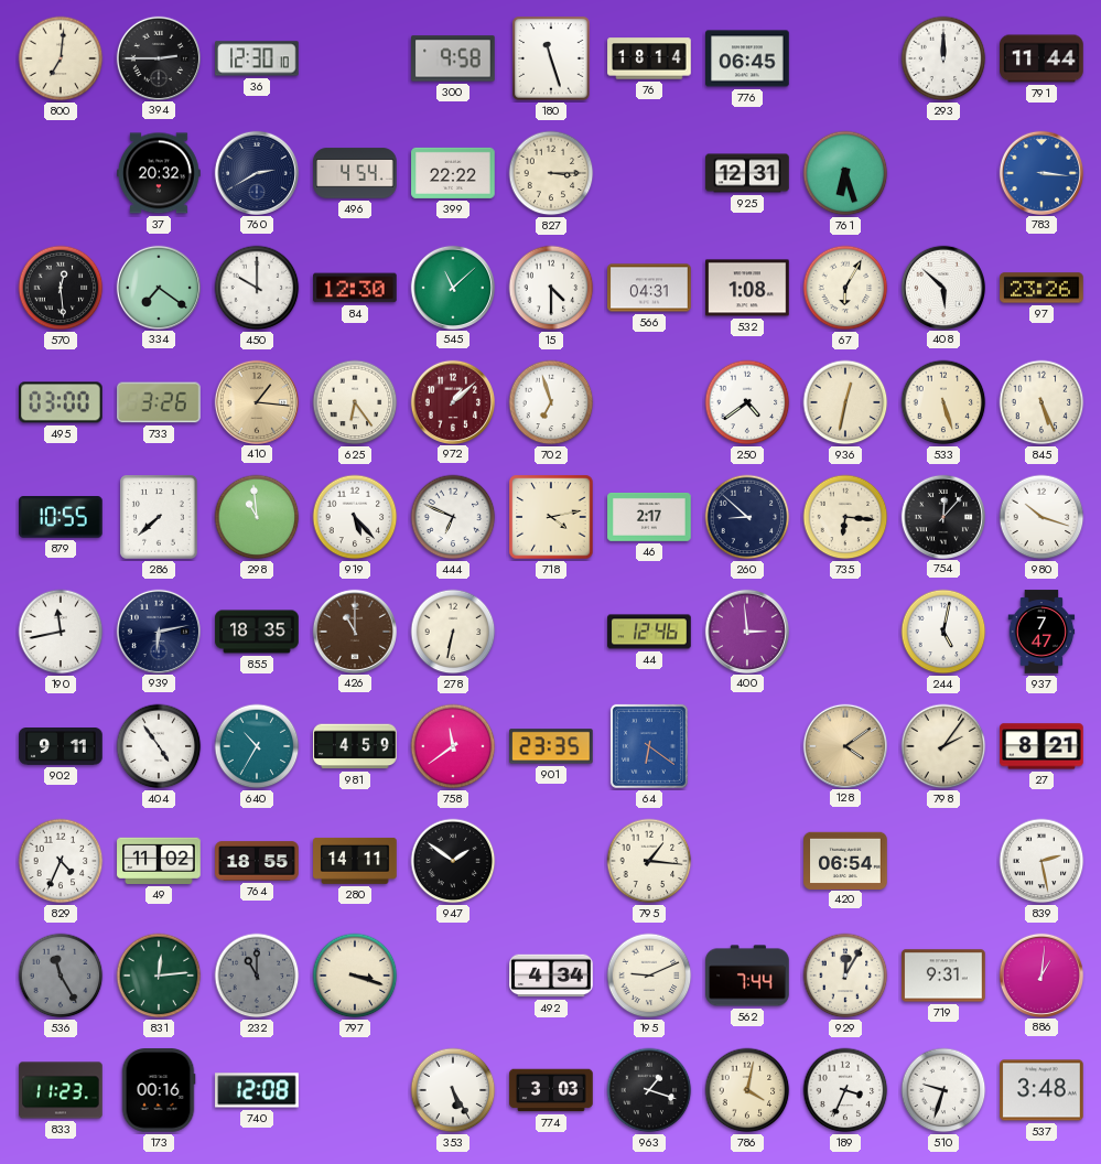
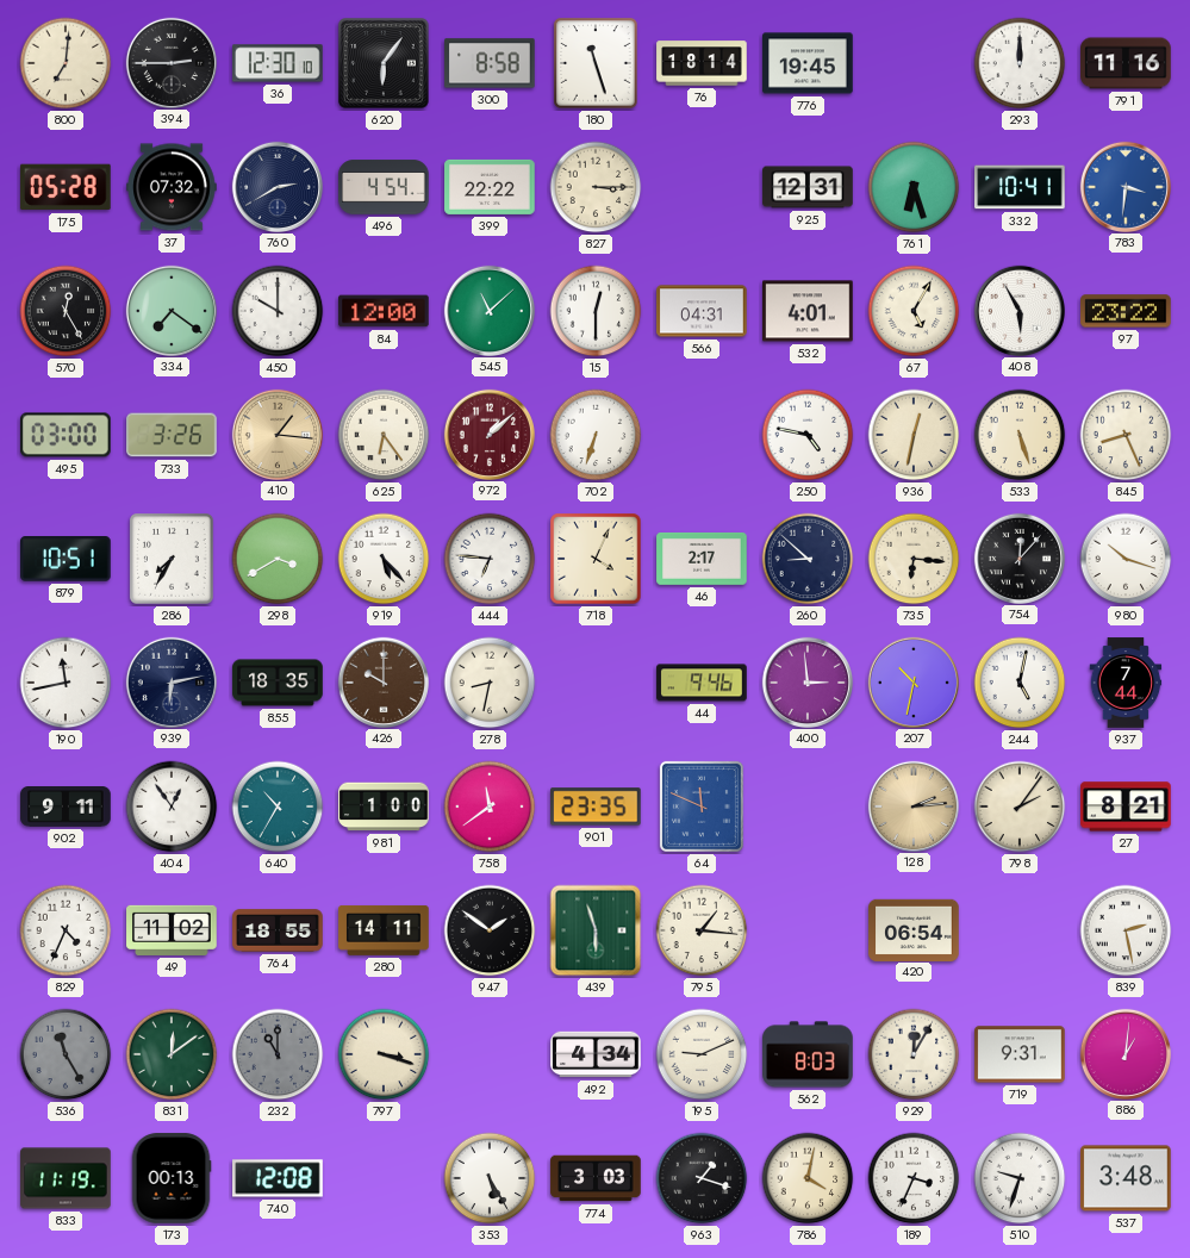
620: none -> 6:06 (384, 63)
300: 9:58 -> 8:58 (490, 63)
776: 06:45 -> 19:45 (808, 63)
791: 11:44 -> 11:16 (1126, 63)
175: none -> 05:28 (66, 187)
37: 20:32 -> 07:32 (172, 187)
332: none -> 10:41 (1020, 187)
783: 3:16 -> 3:31 (1124, 186)
570: 12:29 -> 12:25 (66, 311)
84: 12:30 -> 12:00 (384, 311)
15: 4:30 -> 12:30 (596, 311)
532: 1:08 -> 4:01 (808, 311)
67: 6:05 -> 5:05 (914, 311)
408: 5:52 -> 5:55 (1018, 310)
97: 23:26 -> 23:22 (1126, 311)
702: 6:57 -> 6:33 (596, 435)
250: 4:39 -> 4:47 (808, 435)
845: 5:26 -> 8:26 (1126, 435)
879: 10:55 -> 10:51 (66, 560)
286: 7:38 -> 7:35 (172, 559)
298: 10:59 -> 3:40 (278, 559)
444: 6:49 -> 6:46 (490, 559)
718: 4:13 -> 4:04 (596, 559)
426: 11:00 -> 10:00 (382, 681)
278: 6:32 -> 8:32 (490, 683)
44: 12:46 -> 9:46 (702, 683)
207: none -> 10:32 (912, 681)
937: 7:47 -> 7:44 (1126, 683)
404: 4:54 -> 12:54 (172, 807)
981: 4:59 -> 1:00 (384, 807)
64: 6:21 -> 11:49 (702, 807)
128: 4:09 -> 2:14 (912, 805)
439: none -> 5:57 (596, 930)
831: 12:14 -> 12:09 (172, 1054)
562: 7:44 -> 8:03 (808, 1054)
833: 11:23 -> 11:19 (66, 1178)
173: 00:16 -> 00:13 (172, 1178)
